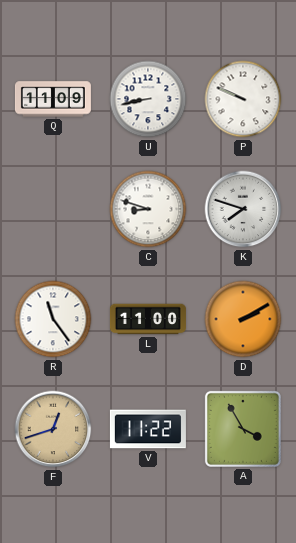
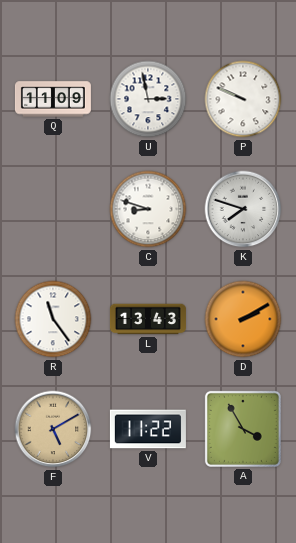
U: 8:43 -> 2:58 (148, 99)
L: 11:00 -> 13:43 (148, 319)
F: 12:42 -> 5:10 (53, 429)
